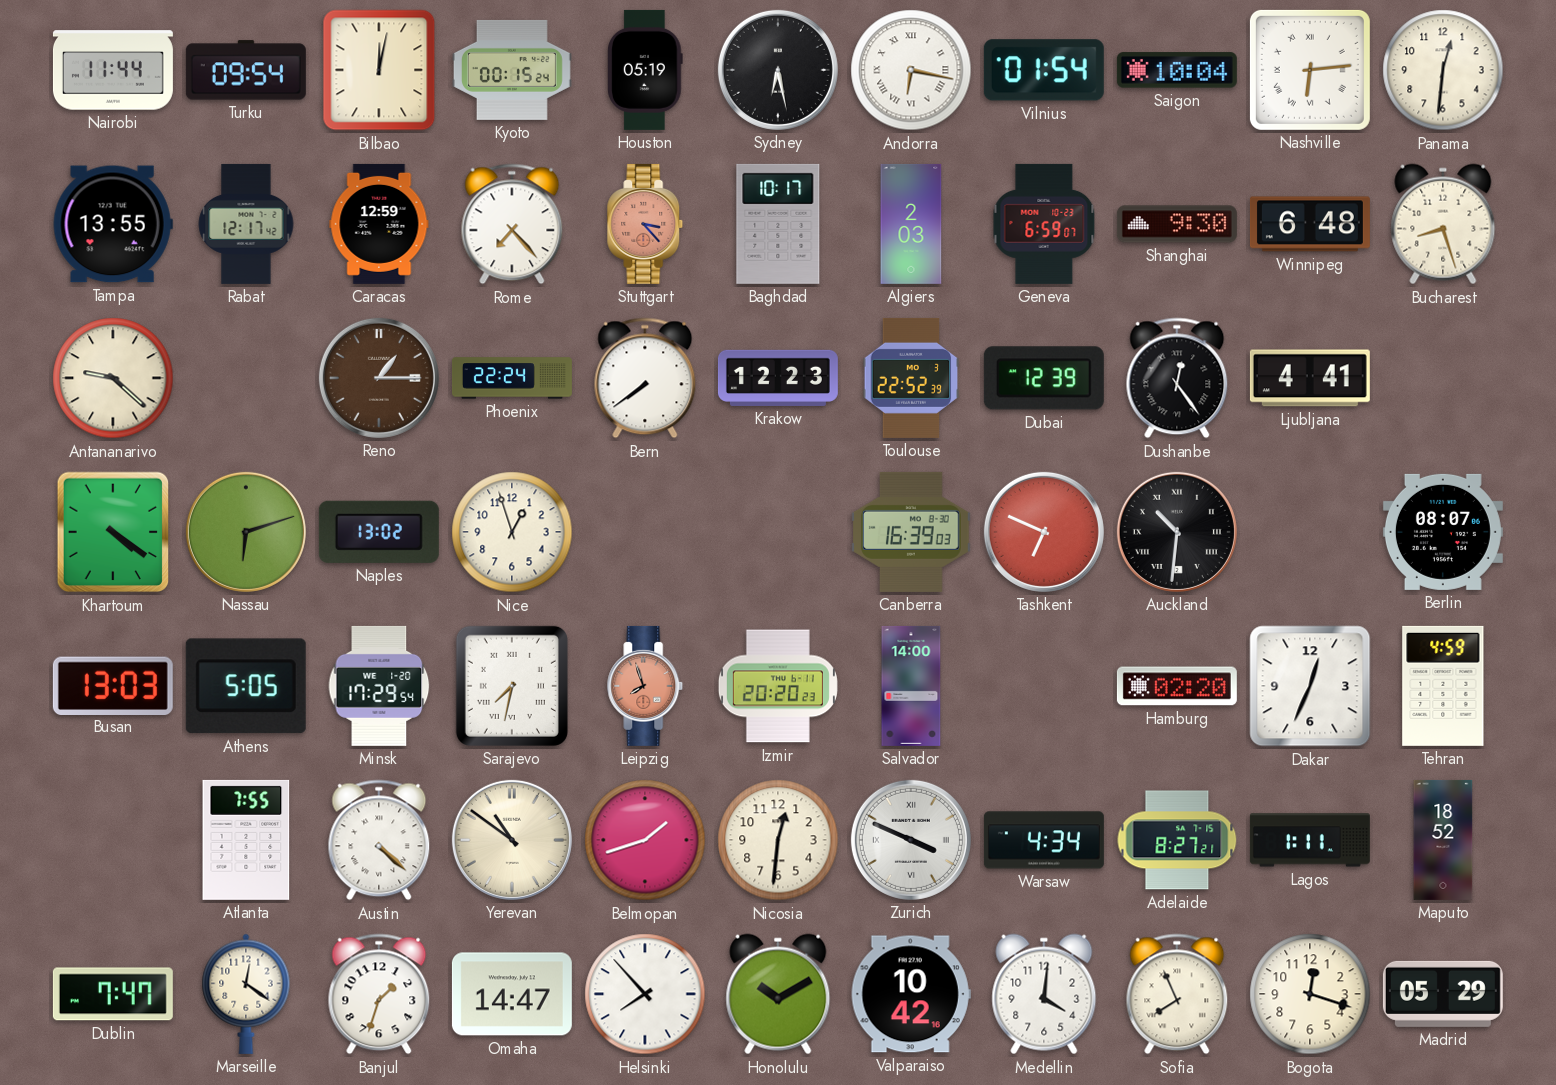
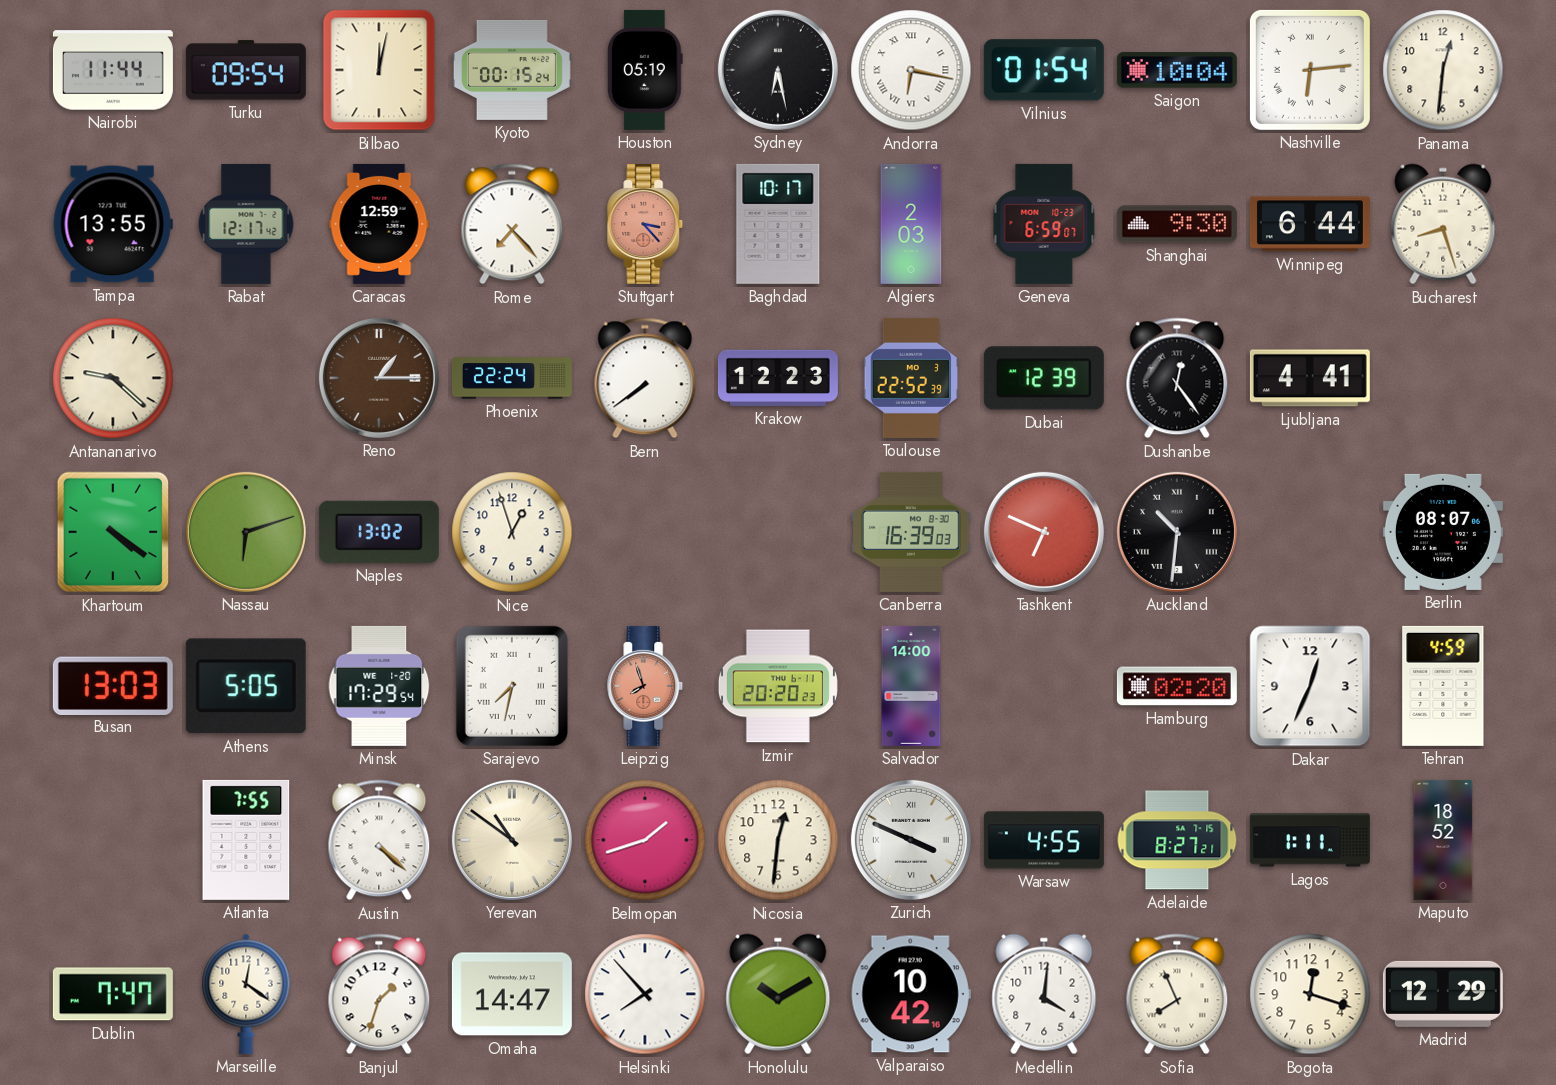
Winnipeg: 6:48 -> 6:44 (1310, 224)
Warsaw: 4:34 -> 4:55 (1044, 840)
Madrid: 05:29 -> 12:29 (1443, 994)
